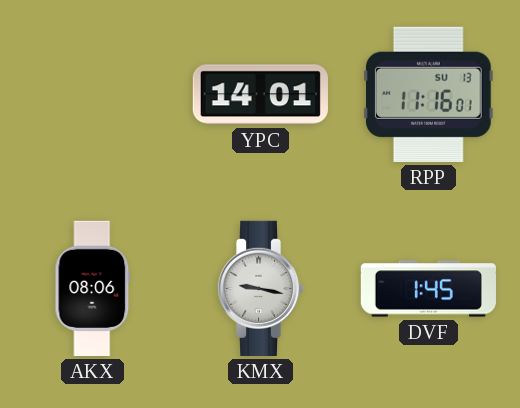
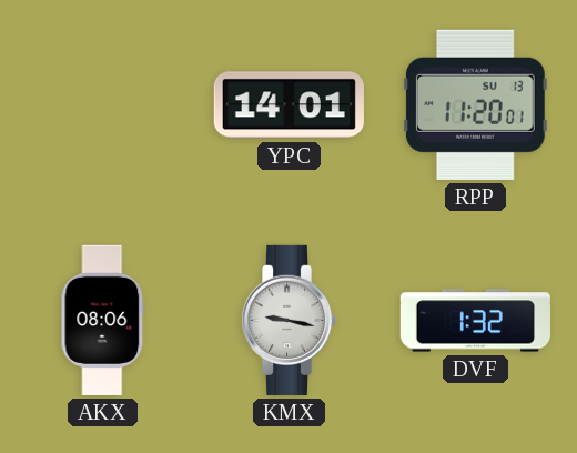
RPP: 11:16 -> 11:20 (475, 104)
DVF: 1:45 -> 1:32 (475, 321)
